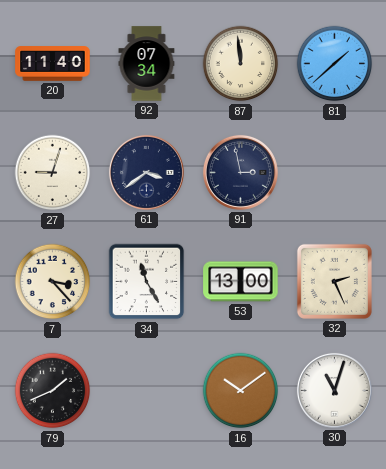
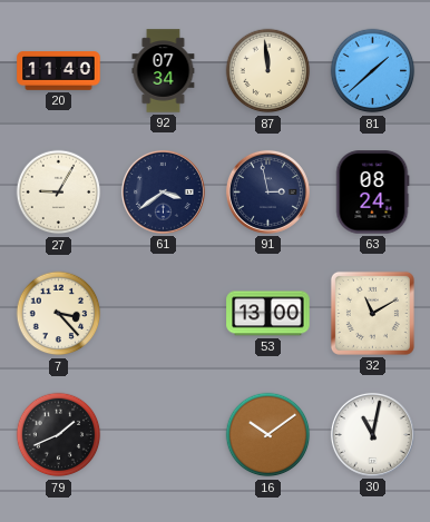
27: 9:03 -> 9:05 (59, 193)
63: none -> 08:24 (372, 193)
34: 11:25 -> none (147, 282)
32: 2:26 -> 11:10 (372, 313)
30: 11:03 -> 11:02 (372, 434)
